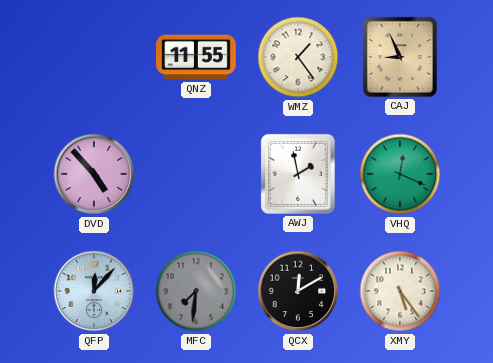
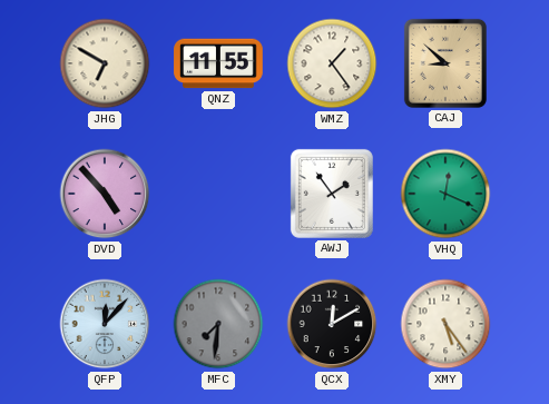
JHG: none -> 6:50 (105, 63)
CAJ: 8:56 -> 8:52 (445, 63)
AWJ: 1:58 -> 1:54 (332, 194)
